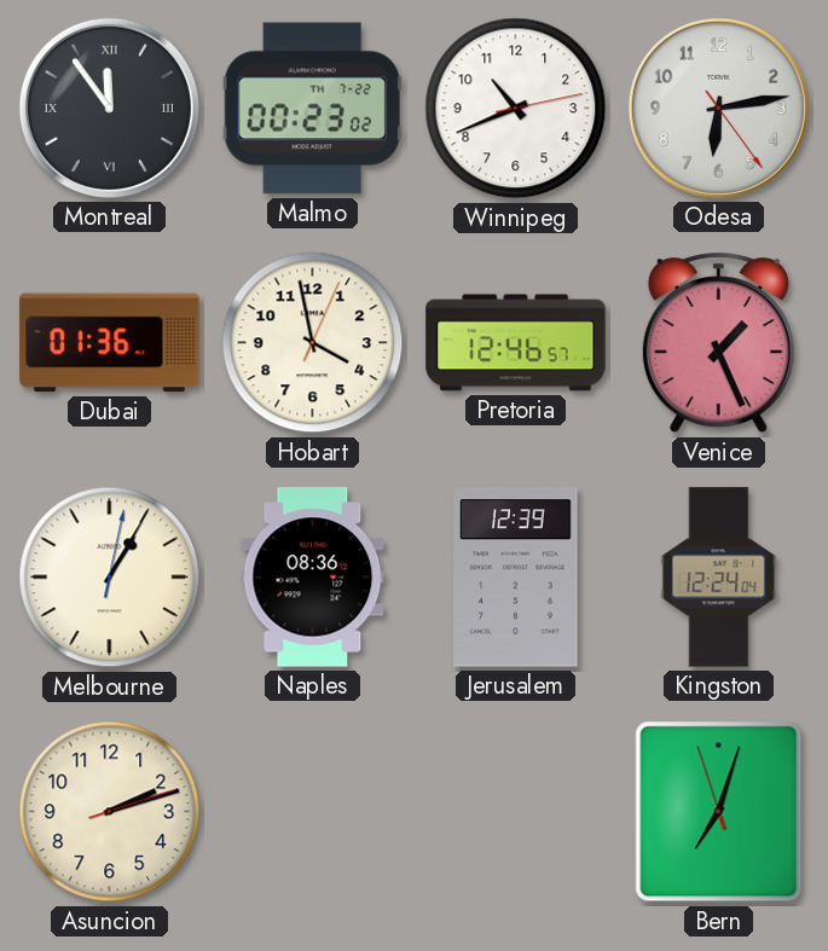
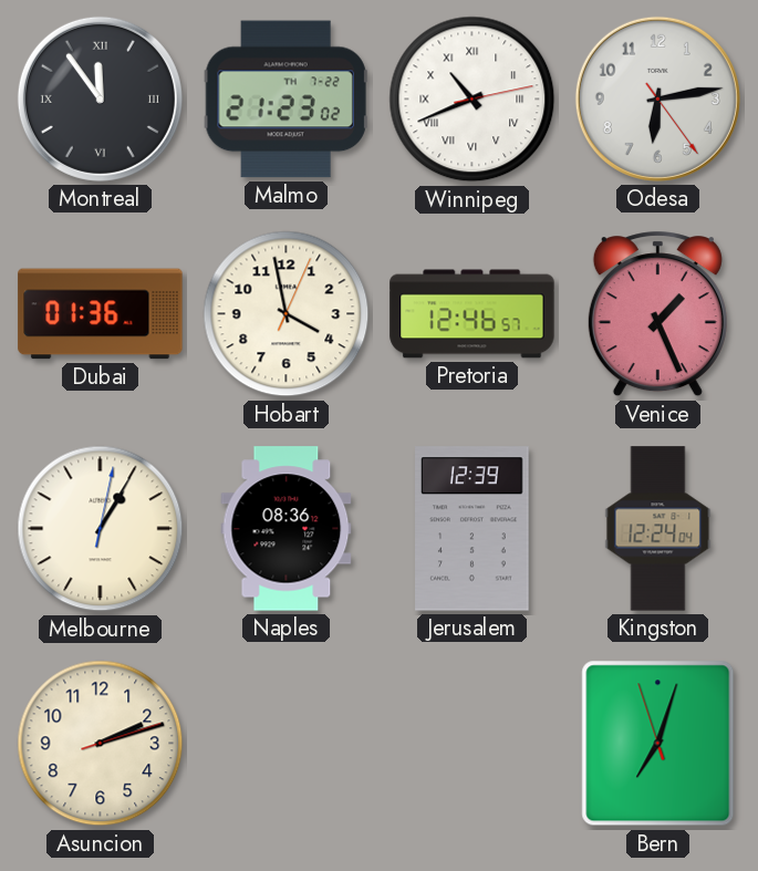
Malmo: 00:23 -> 21:23 (285, 100)
Winnipeg numerals: Arabic -> Roman (473, 100)
